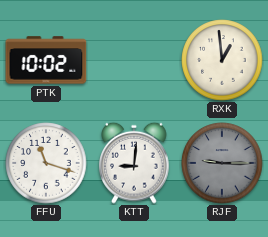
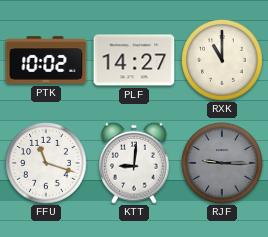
PLF: none -> 14:27 (134, 60)
RXK: 12:59 -> 11:00 (222, 60)
